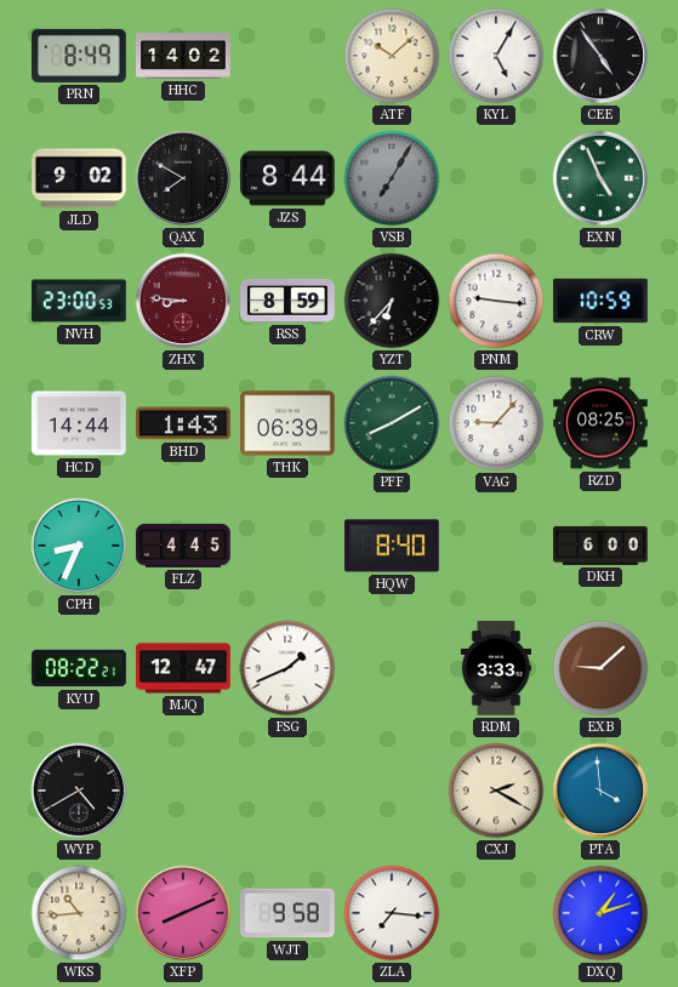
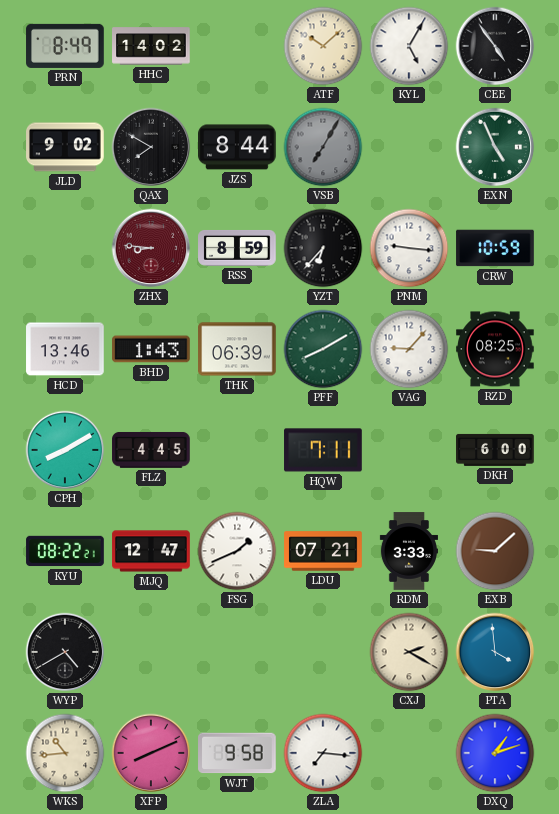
NVH: 23:00 -> none (79, 301)
HCD: 14:44 -> 13:46 (65, 349)
CPH: 8:34 -> 8:10 (65, 450)
HQW: 8:40 -> 7:11 (323, 450)
LDU: none -> 07:21 (323, 551)
